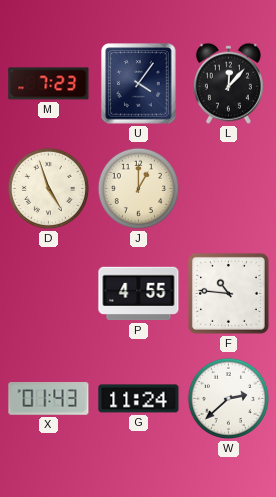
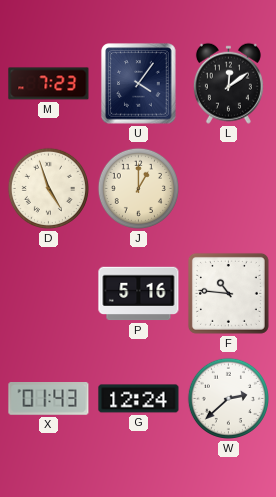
L: 12:07 -> 12:09 (228, 83)
P: 4:55 -> 5:16 (139, 294)
G: 11:24 -> 12:24 (139, 399)
